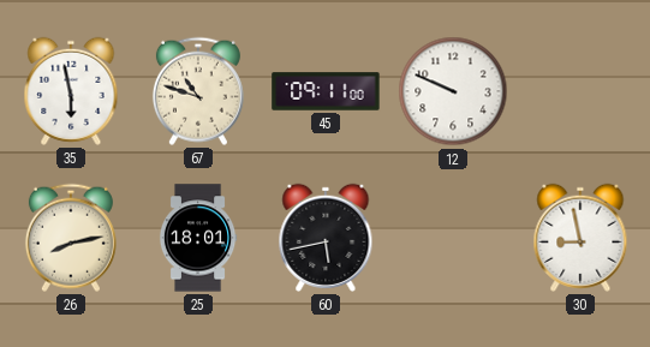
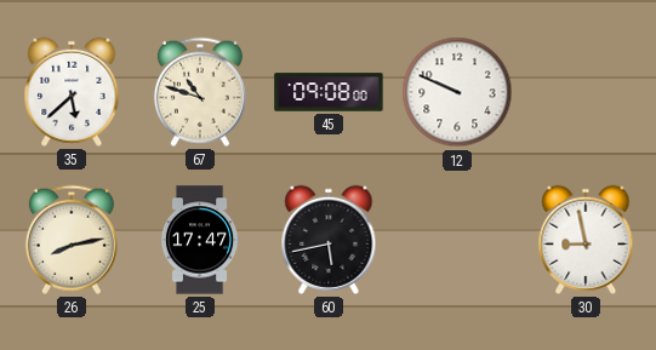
35: 5:58 -> 5:38 (72, 92)
45: 09:11 -> 09:08 (329, 92)
25: 18:01 -> 17:47 (200, 240)
